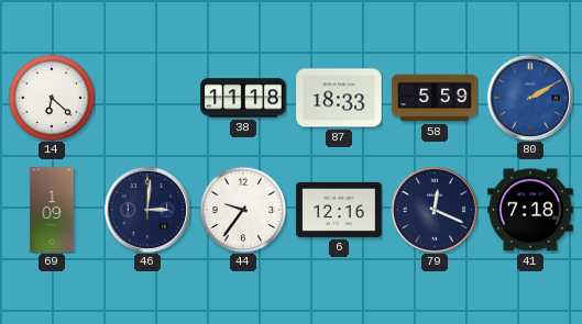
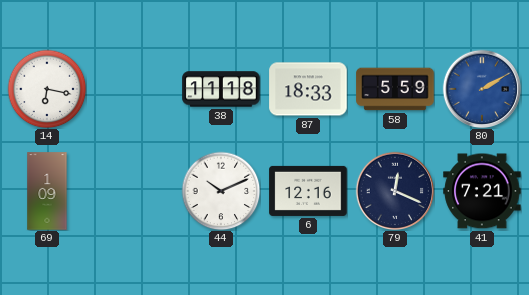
14: 6:22 -> 6:17 (47, 89)
46: 3:01 -> none (147, 210)
44: 9:36 -> 10:11 (221, 191)
41: 7:18 -> 7:21 (482, 191)
